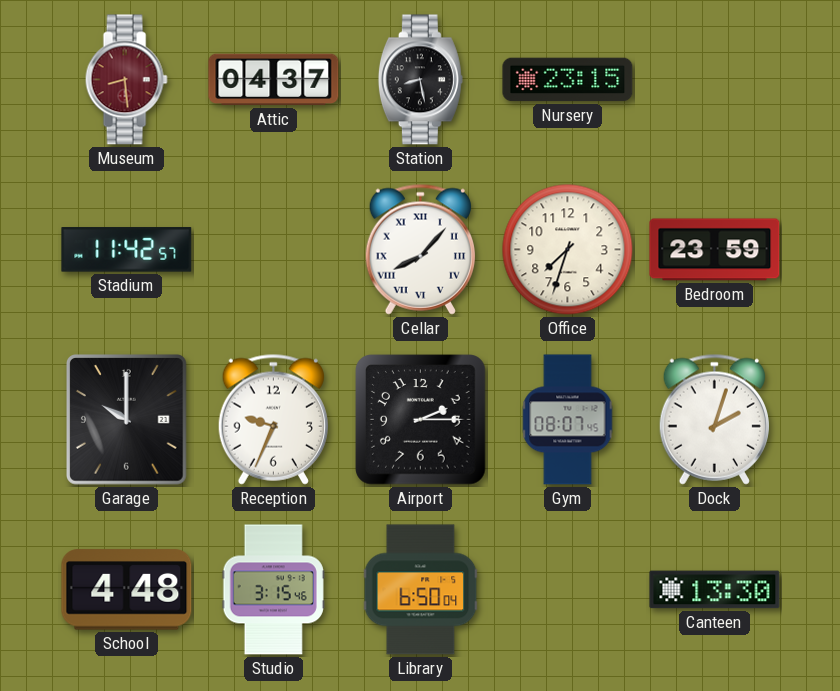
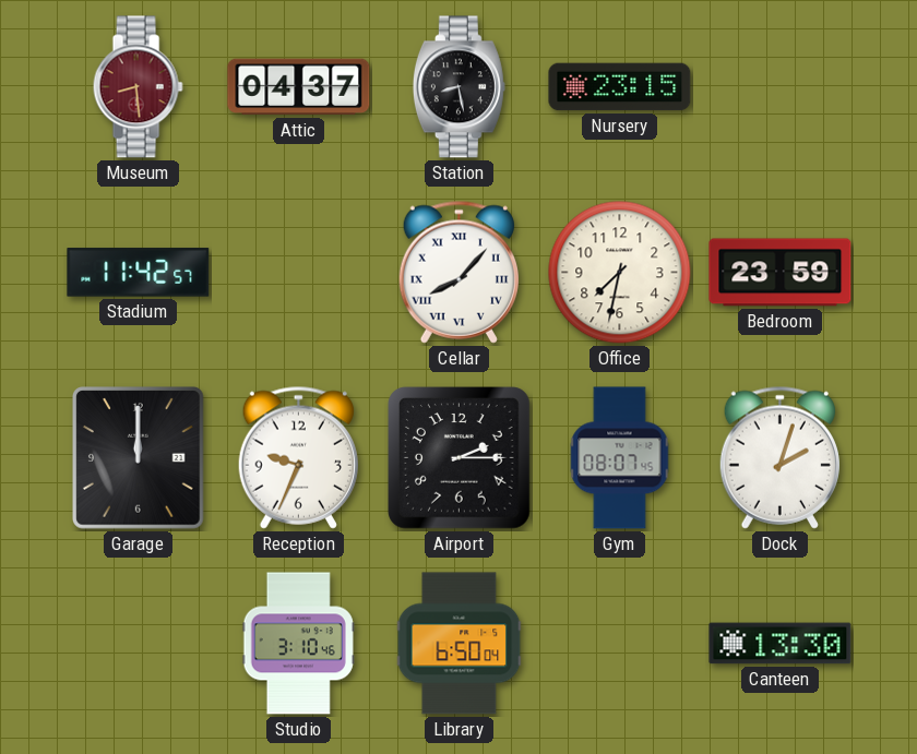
Office: 7:33 -> 7:32 (620, 273)
Garage: 10:00 -> 12:00 (139, 458)
School: 4:48 -> none (127, 590)
Studio: 3:15 -> 3:10 (298, 644)
